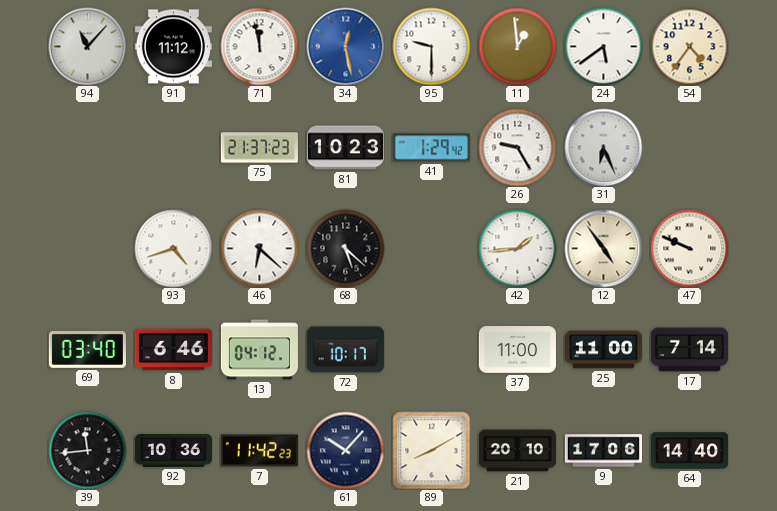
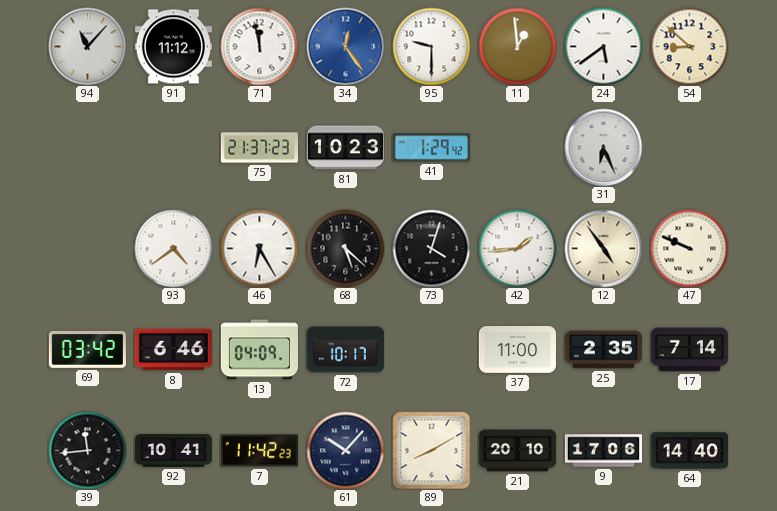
34: 12:28 -> 12:24 (345, 46)
54: 4:36 -> 8:52 (689, 46)
26: 9:25 -> none (517, 147)
93: 4:42 -> 4:39 (173, 248)
46: 6:22 -> 6:25 (259, 248)
73: none -> 4:03 (431, 248)
69: 03:40 -> 03:42 (87, 350)
13: 04:12 -> 04:09 (259, 350)
25: 11:00 -> 2:35 (603, 350)
92: 10:36 -> 10:41 (173, 450)
